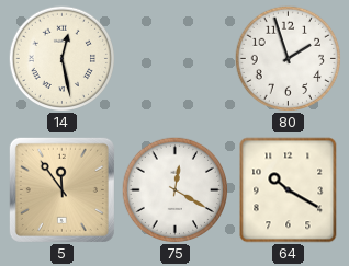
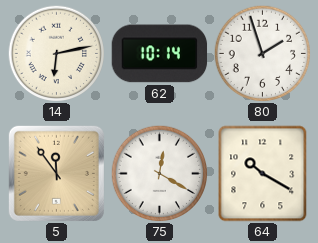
14: 12:28 -> 6:13 (56, 53)
62: none -> 10:14 (160, 54)
